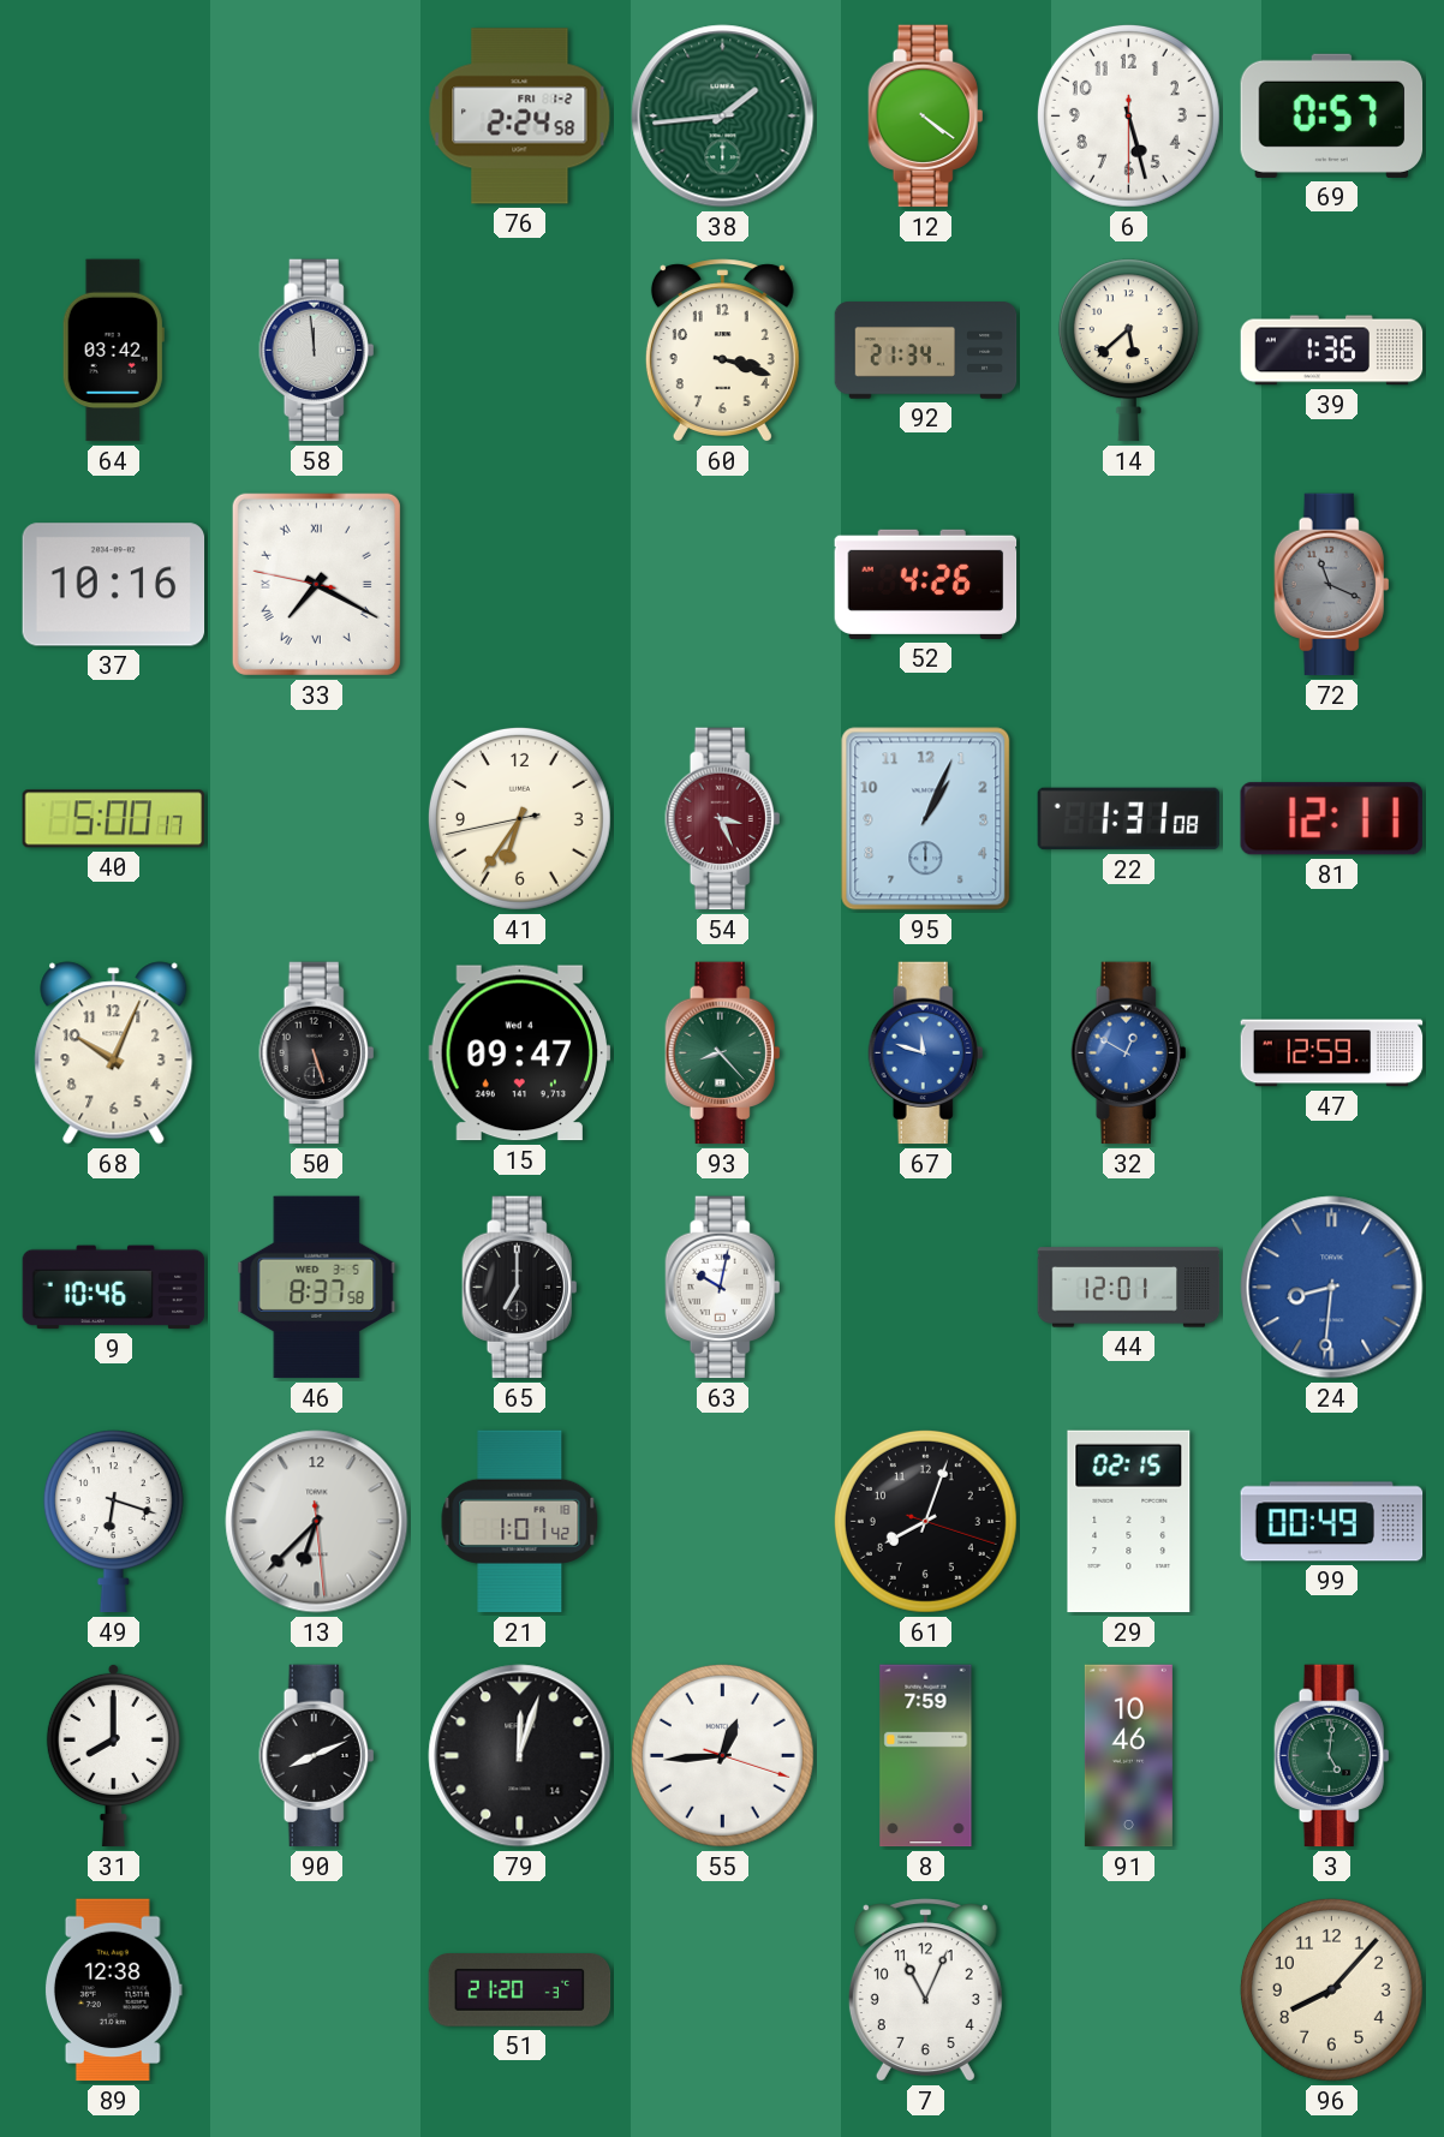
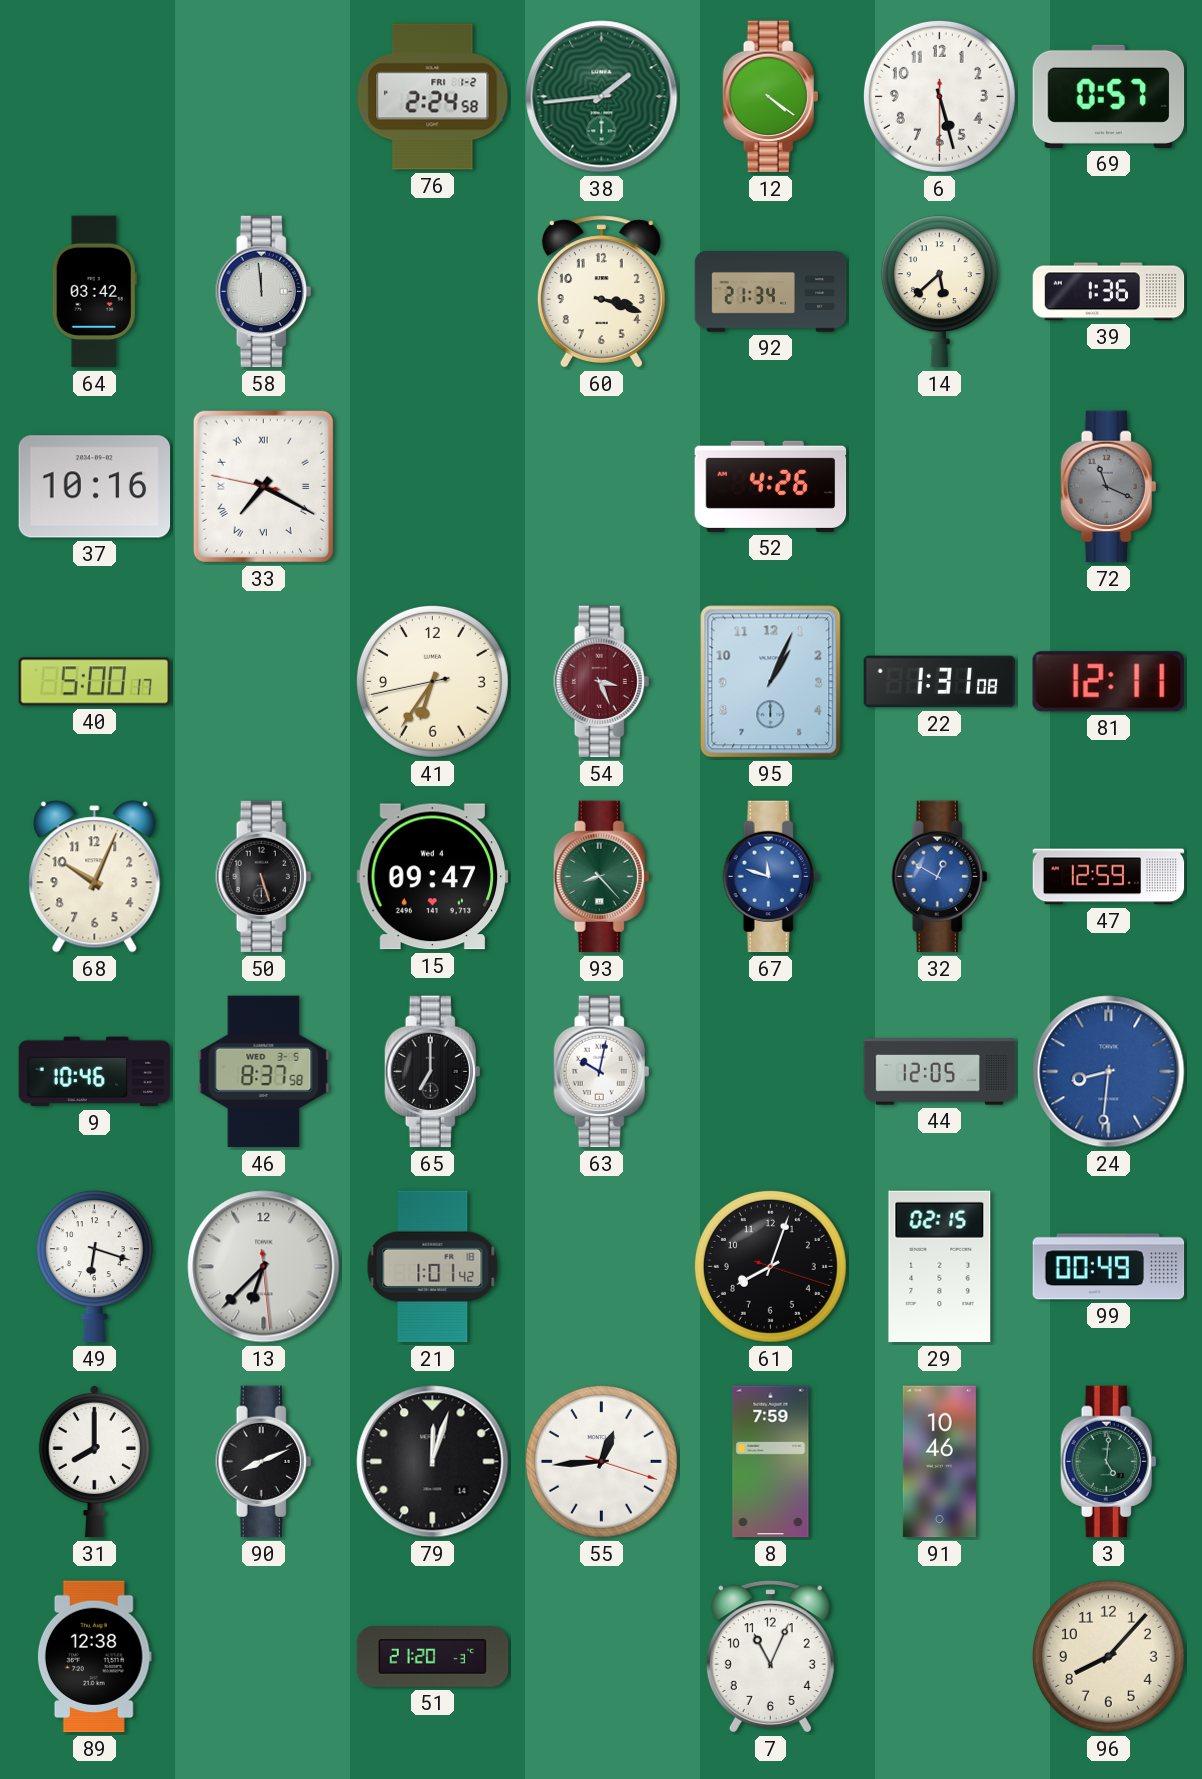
44: 12:01 -> 12:05 (940, 1072)
